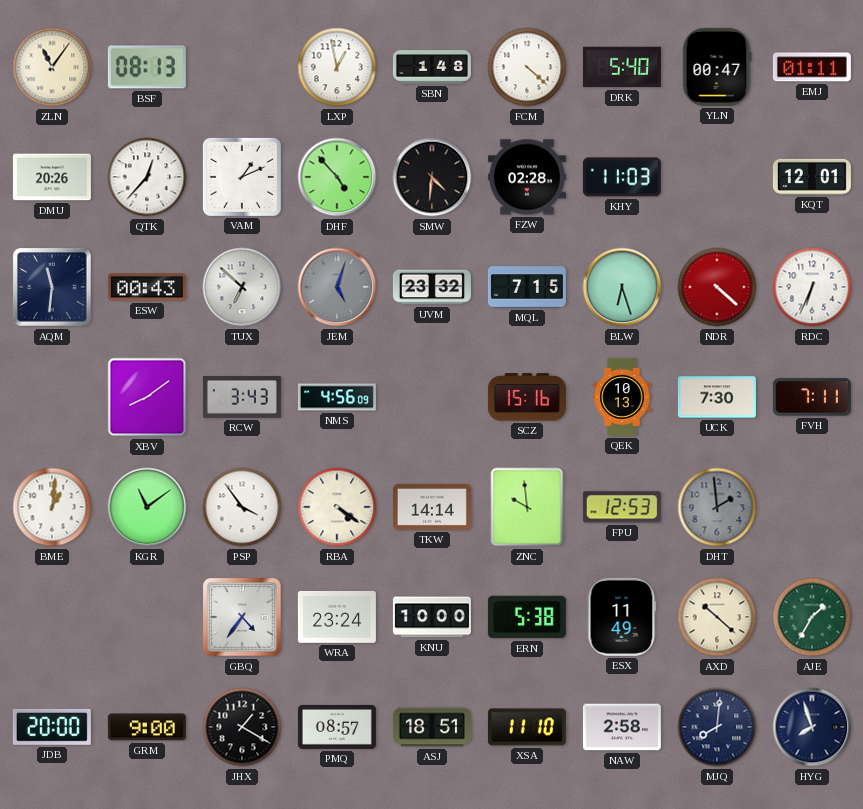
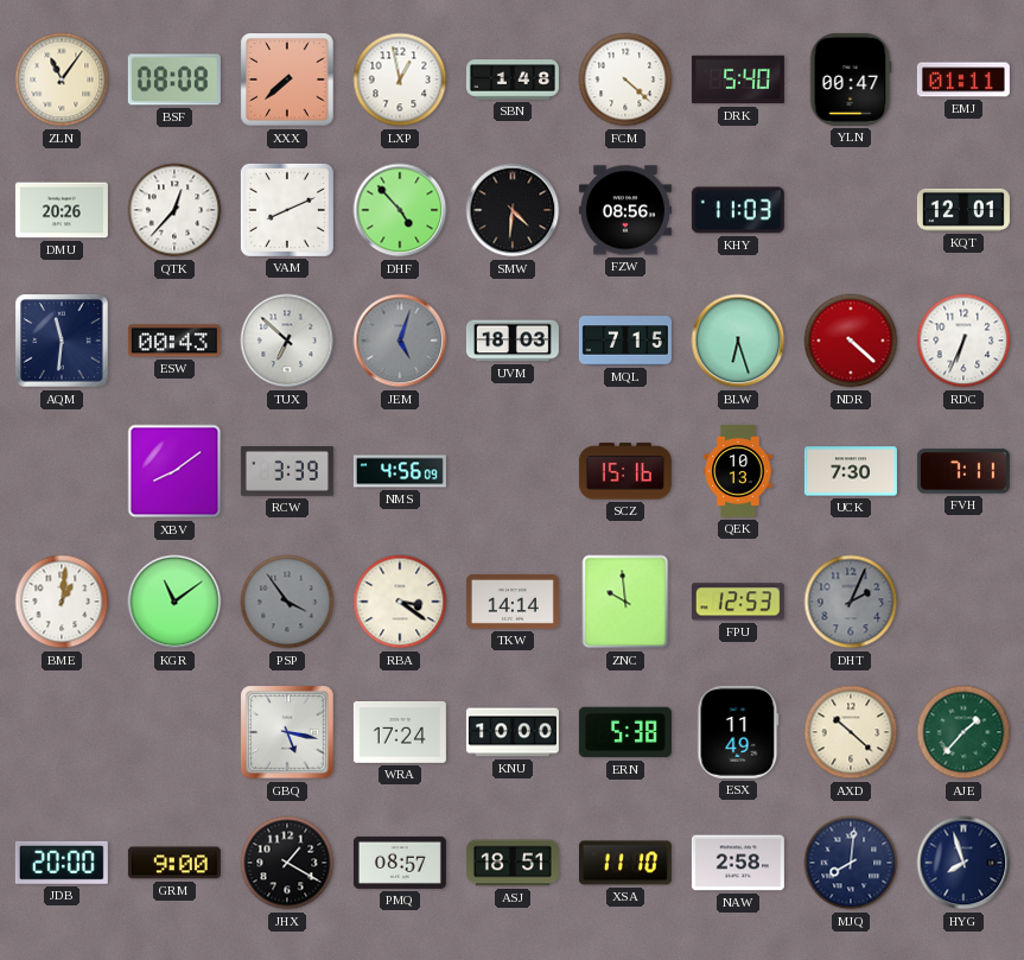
BSF: 08:13 -> 08:08 (174, 80)
XXX: none -> 7:38 (287, 80)
VAM: 1:11 -> 8:11 (287, 210)
FZW: 02:28 -> 08:56 (625, 210)
UVM: 23:32 -> 18:03 (513, 341)
RCW: 3:43 -> 3:39 (287, 472)
PSP dial: white -> grey (287, 602)
RBA: 4:21 -> 3:21 (400, 602)
DHT: 1:59 -> 2:04 (851, 602)
GBQ: 4:36 -> 5:17 (287, 732)
WRA: 23:24 -> 17:24 (400, 732)
AJE: 1:35 -> 1:37 (963, 732)
